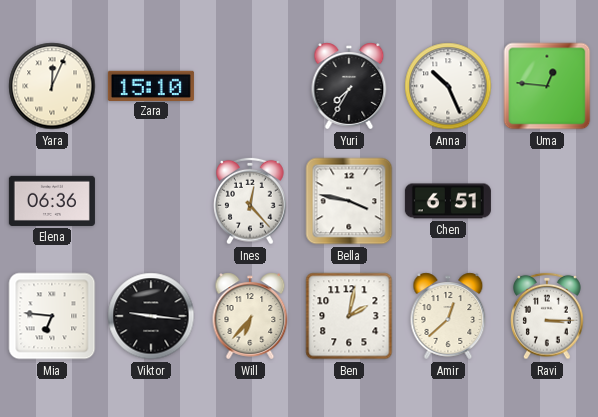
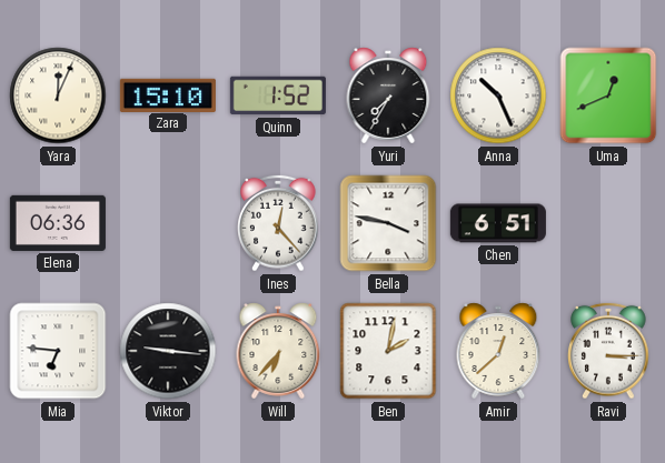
Quinn: none -> 1:52 (278, 95)
Uma: 12:46 -> 12:41 (608, 95)
